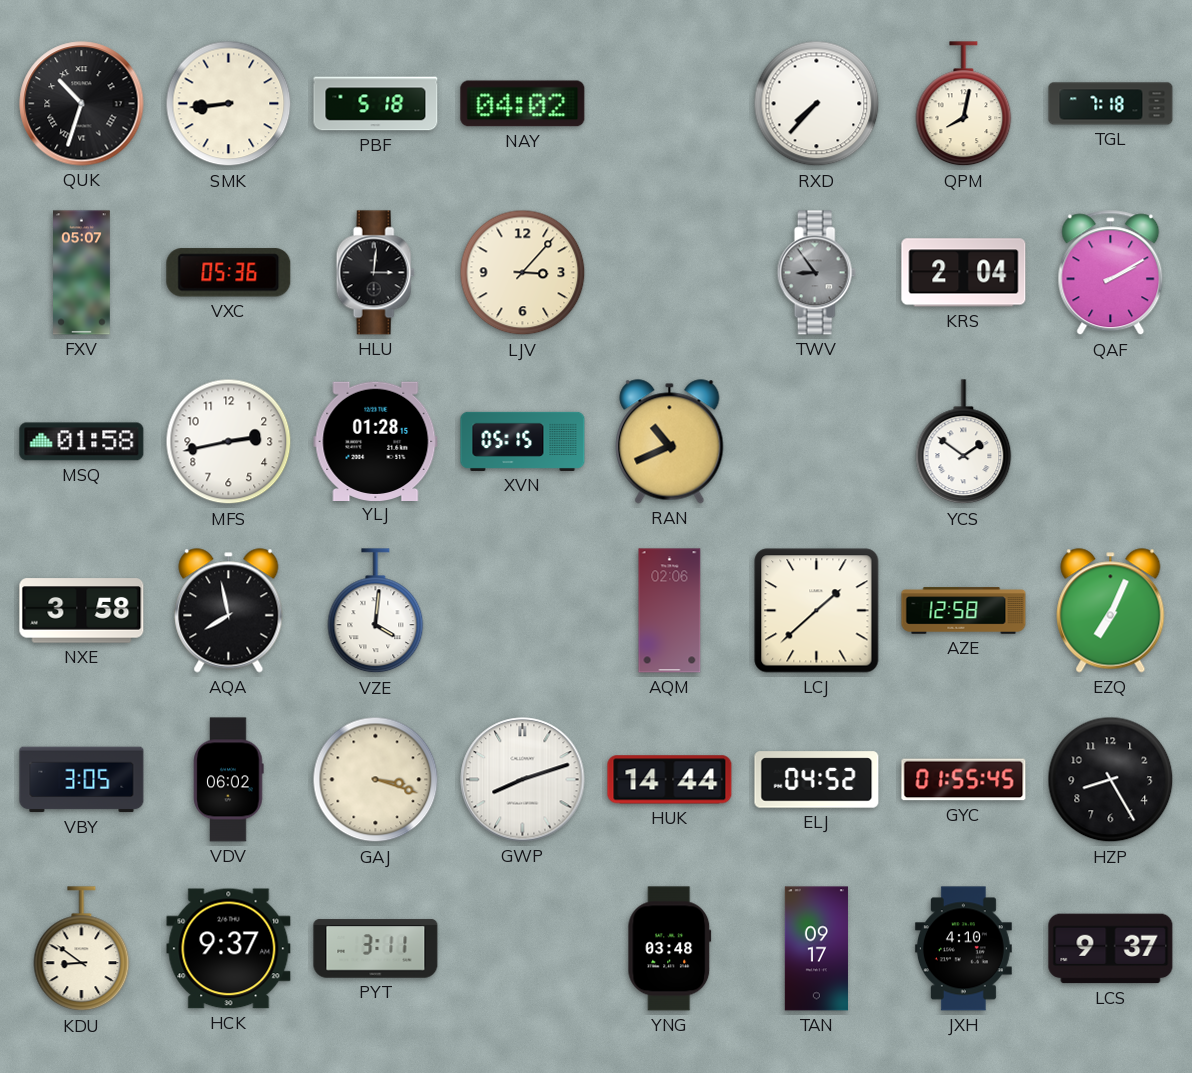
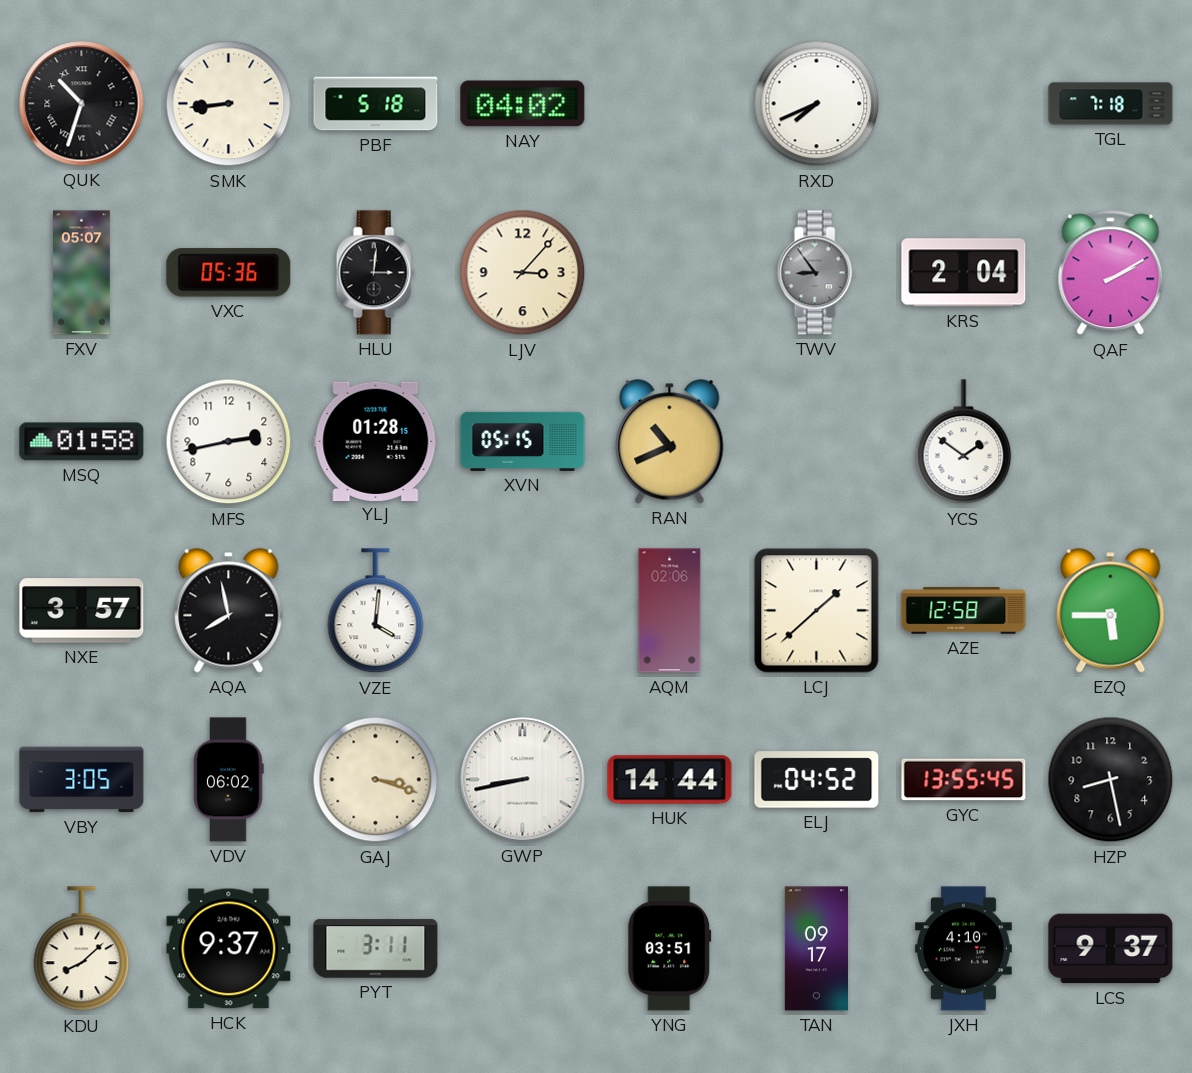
RXD: 7:37 -> 7:41 (817, 104)
QPM: 8:02 -> none (964, 104)
NXE: 3:58 -> 3:57 (82, 611)
EZQ: 7:04 -> 5:45 (1111, 611)
GWP: 8:12 -> 8:43 (523, 780)
GYC: 01:55 -> 13:55 (964, 780)
HZP: 8:25 -> 8:28 (1111, 780)
KDU: 8:51 -> 8:08 (82, 949)
YNG: 03:48 -> 03:51 (670, 949)
